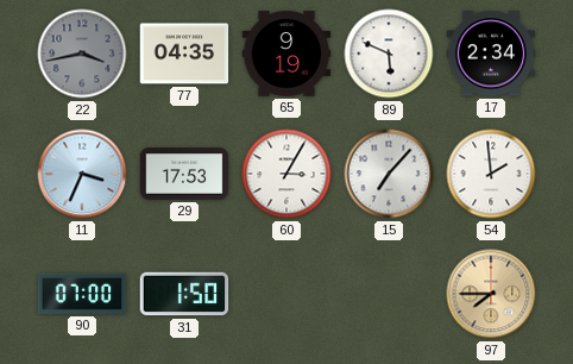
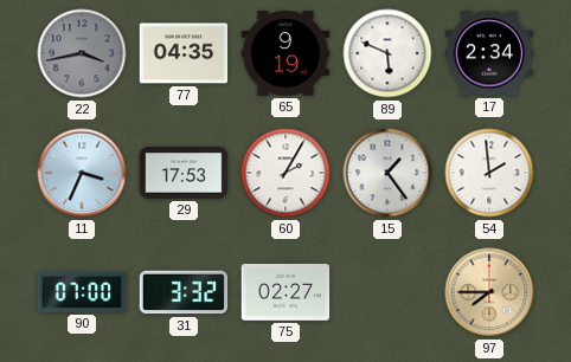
60: 3:05 -> 2:05 (285, 173)
15: 7:07 -> 1:24 (387, 173)
31: 1:50 -> 3:32 (184, 292)
75: none -> 02:27 (285, 293)
